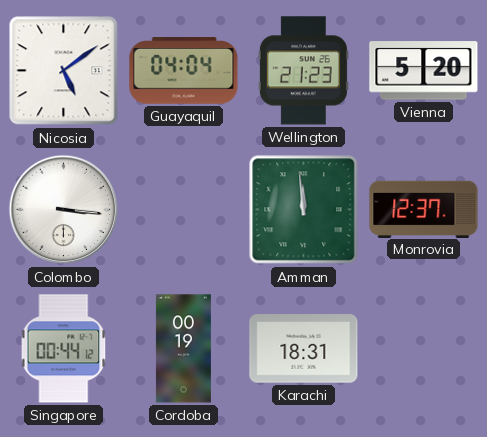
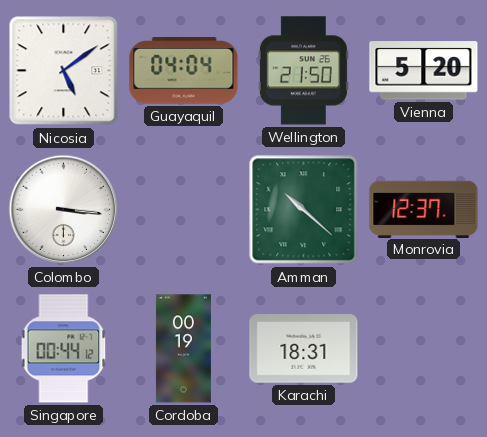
Wellington: 21:23 -> 21:50 (303, 71)
Amman: 11:59 -> 10:22 (304, 210)
